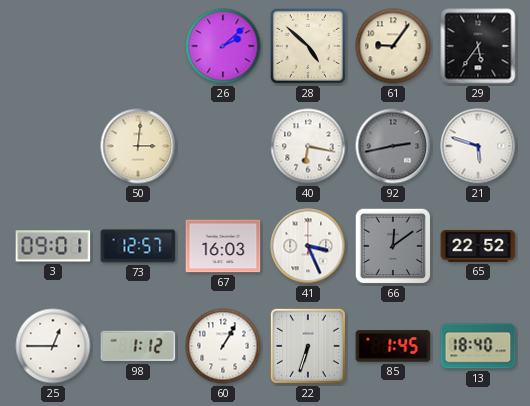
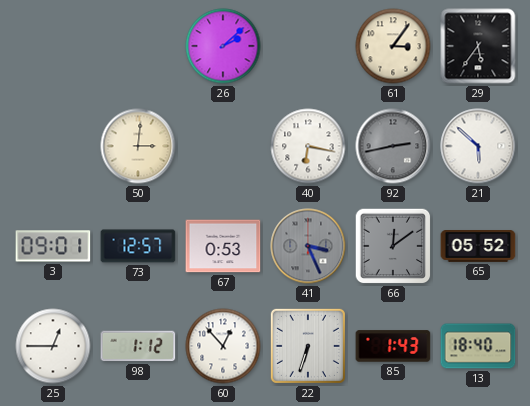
28: 4:52 -> none (308, 46)
61: 9:06 -> 3:06 (393, 46)
21: 5:48 -> 5:52 (478, 146)
67: 16:03 -> 0:53 (223, 246)
41 dial: white -> grey (308, 246)
65: 22:52 -> 05:52 (478, 247)
60: 1:05 -> 12:53 (223, 346)
85: 1:45 -> 1:43 (393, 346)
